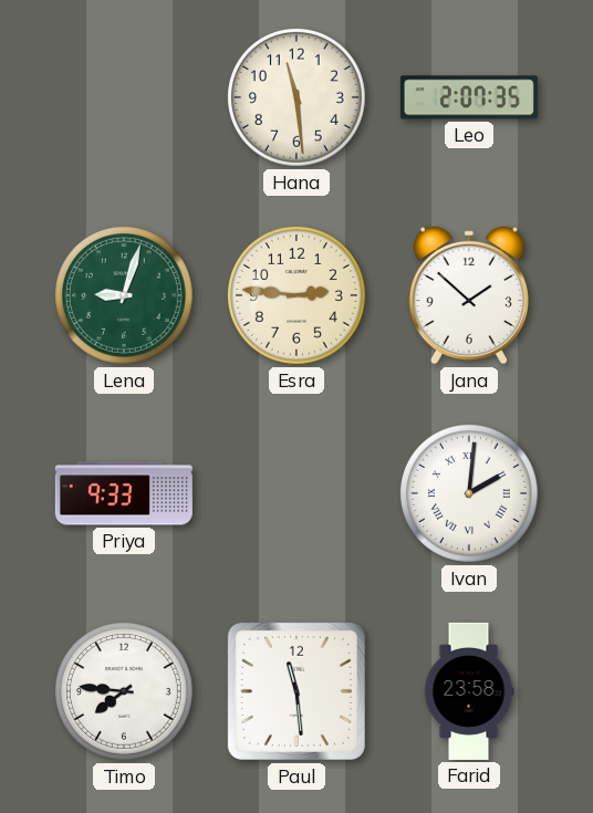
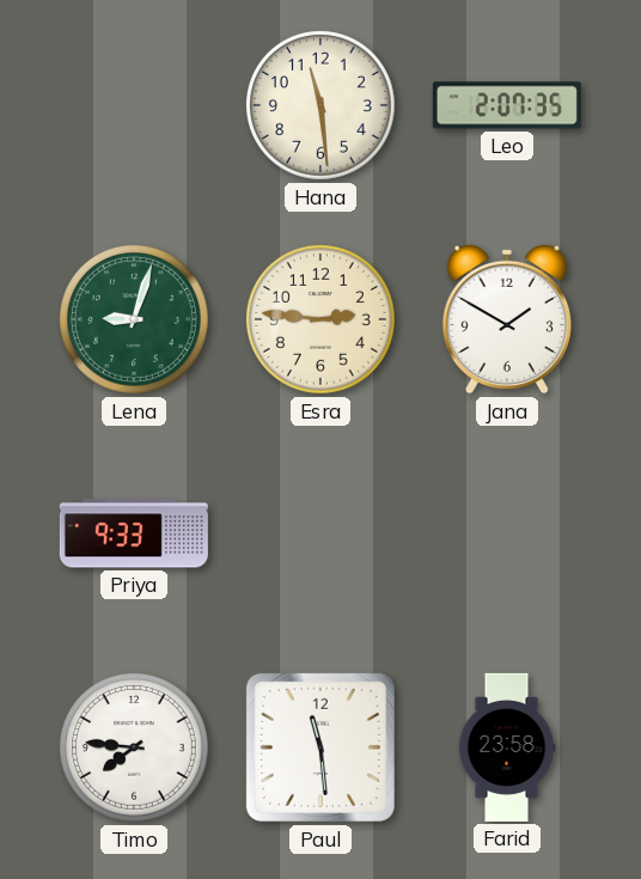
Jana: 1:52 -> 1:50 (506, 319)
Ivan: 2:01 -> none (469, 493)
